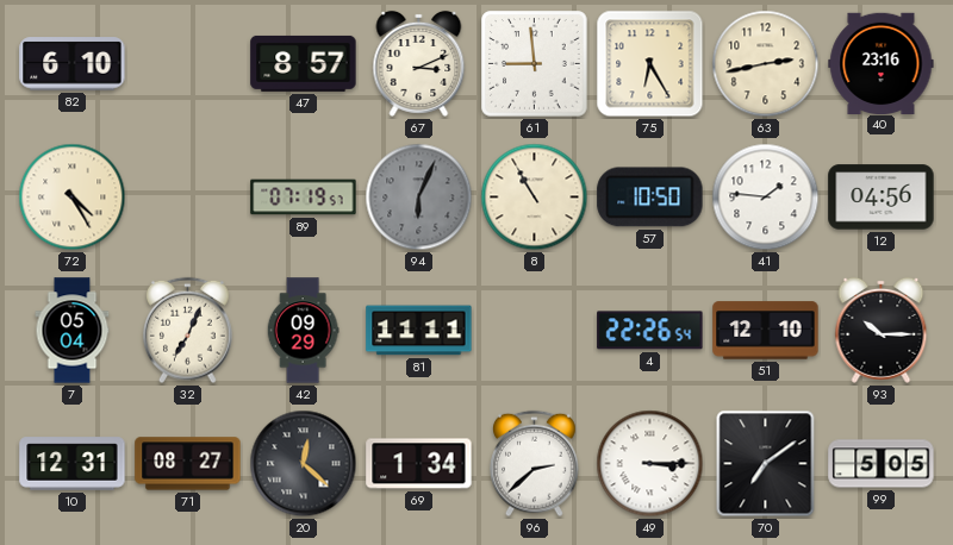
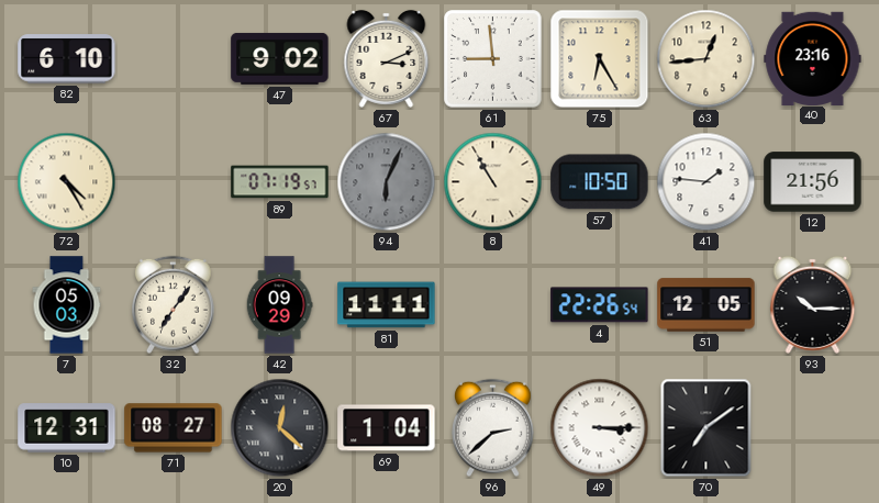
47: 8:57 -> 9:02 (280, 58)
63: 2:43 -> 12:44 (706, 59)
12: 04:56 -> 21:56 (813, 182)
7: 05:04 -> 05:03 (67, 305)
32: 7:04 -> 7:06 (174, 305)
51: 12:10 -> 12:05 (706, 305)
69: 1:34 -> 1:04 (387, 428)
99: 5:05 -> none (882, 464)
